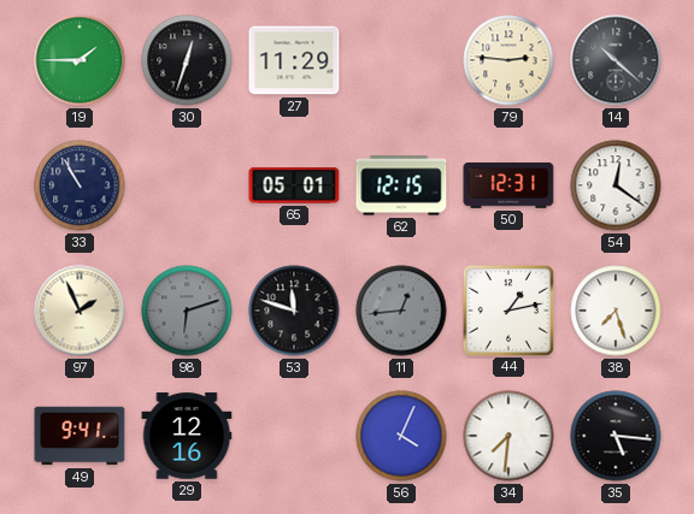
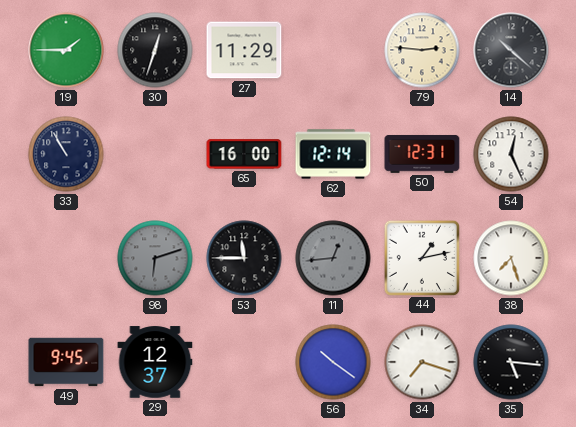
65: 05:01 -> 16:00 (244, 154)
62: 12:15 -> 12:14 (333, 154)
54: 12:21 -> 12:26 (511, 154)
97: 1:56 -> none (80, 311)
53: 11:48 -> 11:45 (244, 258)
49: 9:41 -> 9:45 (66, 362)
29: 12:16 -> 12:37 (155, 362)
56: 4:04 -> 10:21 (333, 362)
34: 7:31 -> 7:18 (422, 362)
